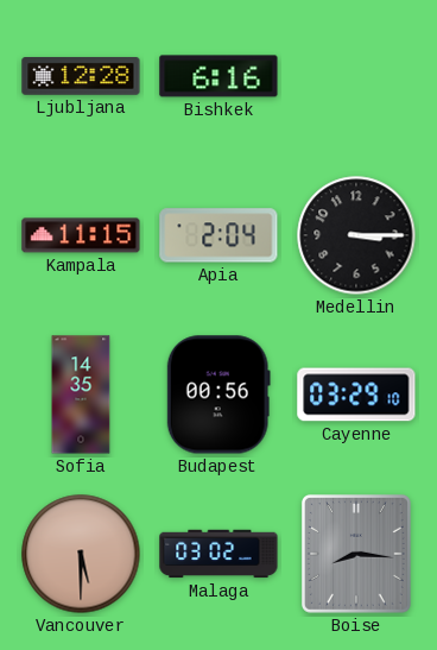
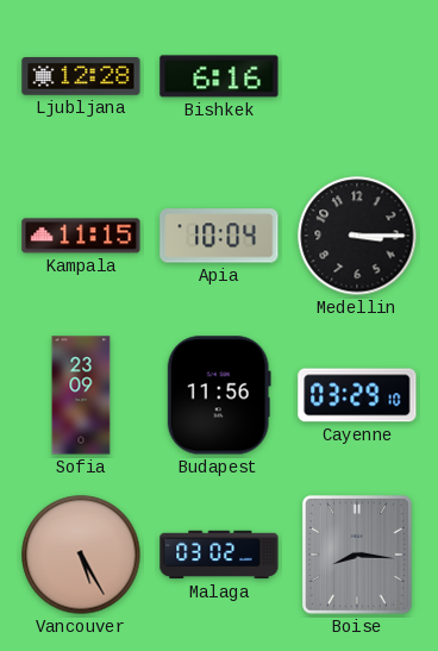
Apia: 2:04 -> 10:04 (219, 236)
Sofia: 14:35 -> 23:09 (81, 395)
Budapest: 00:56 -> 11:56 (219, 395)
Vancouver: 5:30 -> 5:25 (81, 555)
